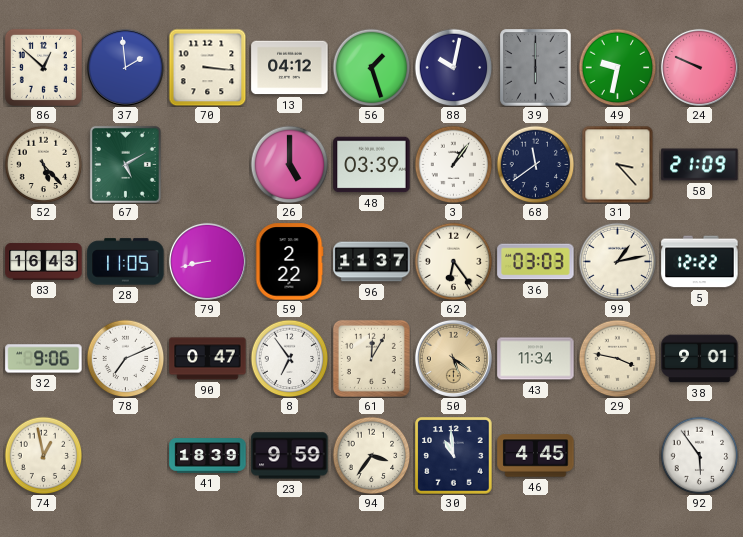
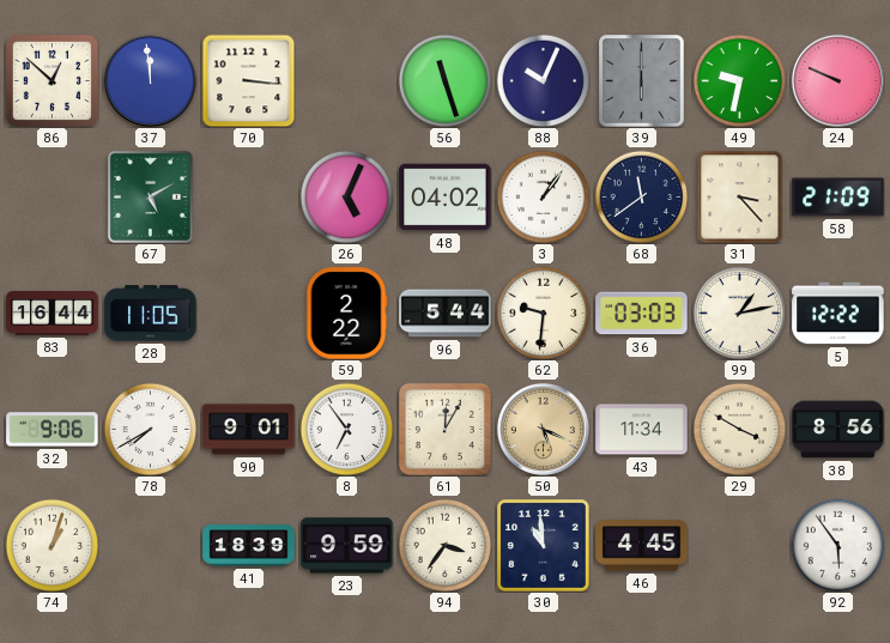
37: 1:59 -> 11:59 (150, 80)
13: 04:12 -> none (290, 68)
56: 1:27 -> 11:27 (444, 80)
88: 10:02 -> 10:04 (543, 80)
52: 5:23 -> none (43, 164)
26: 5:00 -> 5:04 (346, 196)
48: 03:39 -> 04:02 (446, 198)
83: 16:43 -> 16:44 (53, 314)
79: 8:43 -> none (207, 261)
96: 11:37 -> 5:44 (446, 314)
62: 6:24 -> 9:31 (543, 313)
78: 7:11 -> 7:40 (150, 429)
90: 0:47 -> 9:01 (249, 430)
50: 5:21 -> 5:19 (543, 429)
29: 3:47 -> 3:50 (739, 429)
38: 9:01 -> 8:56 (838, 430)
74: 12:58 -> 1:03 (52, 545)
